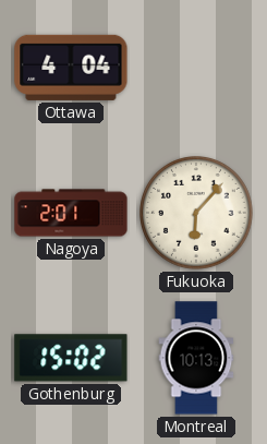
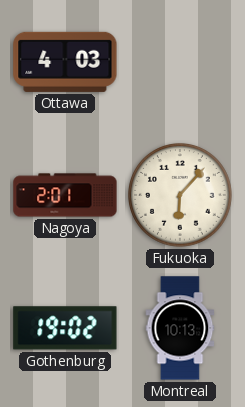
Ottawa: 4:04 -> 4:03 (65, 62)
Gothenburg: 15:02 -> 19:02 (65, 328)
